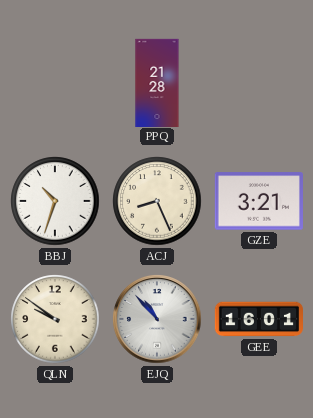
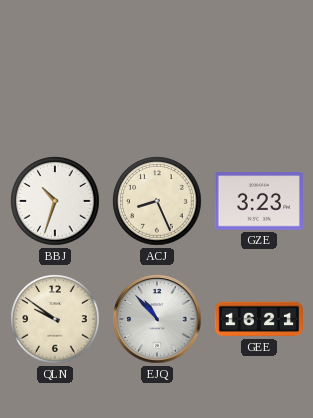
PPQ: 21:28 -> none (157, 82)
GZE: 3:21 -> 3:23 (259, 201)
GEE: 16:01 -> 16:21 (258, 319)
